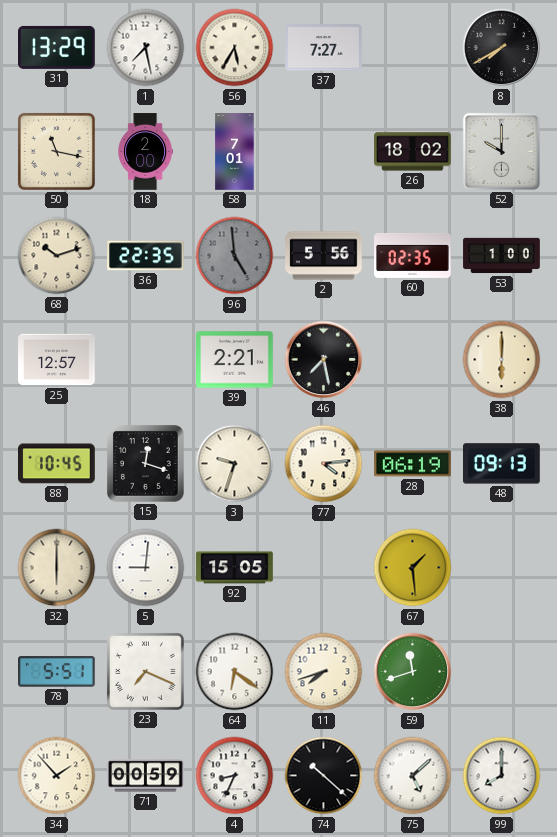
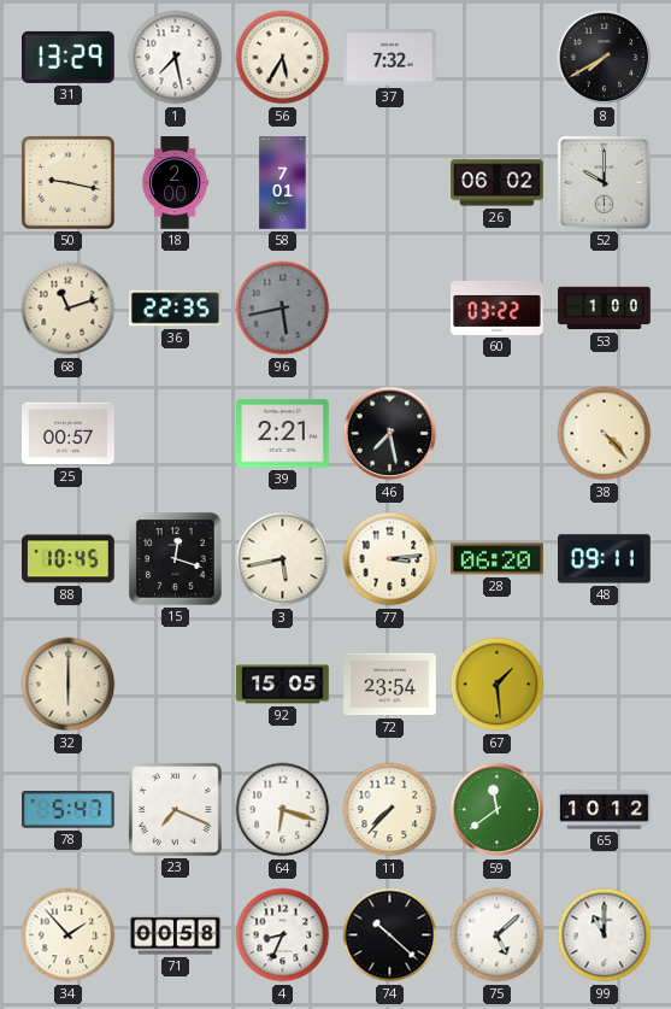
37: 7:27 -> 7:32 (390, 58)
50: 11:17 -> 9:17 (67, 182)
26: 18:02 -> 06:02 (498, 183)
68: 10:12 -> 11:12 (69, 309)
96: 4:59 -> 5:43 (283, 309)
2: 5:56 -> none (324, 256)
60: 02:35 -> 03:22 (498, 307)
25: 12:57 -> 00:57 (69, 434)
38: 6:00 -> 4:23 (605, 434)
3: 9:33 -> 5:43 (283, 559)
77: 4:14 -> 3:14 (390, 559)
28: 06:19 -> 06:20 (498, 559)
48: 09:13 -> 09:11 (605, 559)
5: 9:01 -> none (146, 568)
72: none -> 23:54 (390, 685)
78: 5:51 -> 5:47 (69, 810)
64: 6:21 -> 6:18 (283, 810)
11: 7:42 -> 7:37 (390, 810)
59: 11:42 -> 11:39 (498, 810)
65: none -> 10:12 (605, 810)
71: 00:59 -> 00:58 (176, 935)
99: 8:00 -> 11:00 (605, 935)
